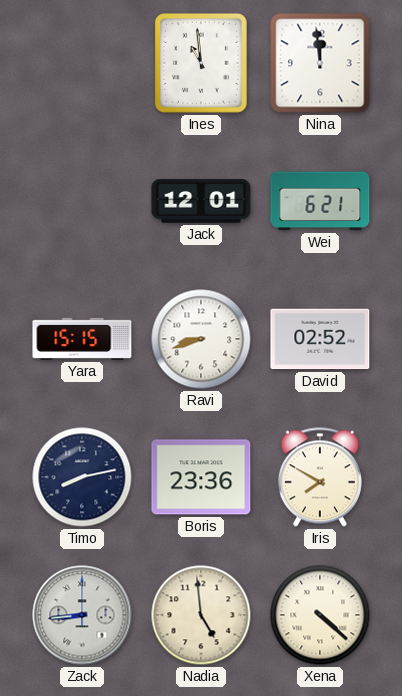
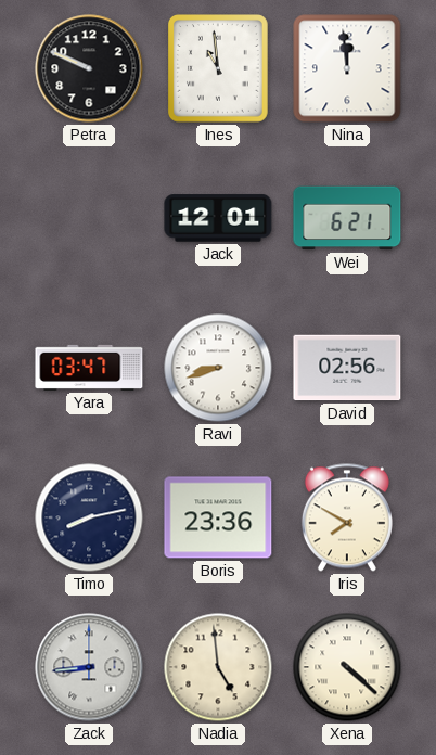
Petra: none -> 9:49 (89, 68)
Yara: 15:15 -> 03:47 (89, 368)
David: 02:52 -> 02:56 (347, 368)
